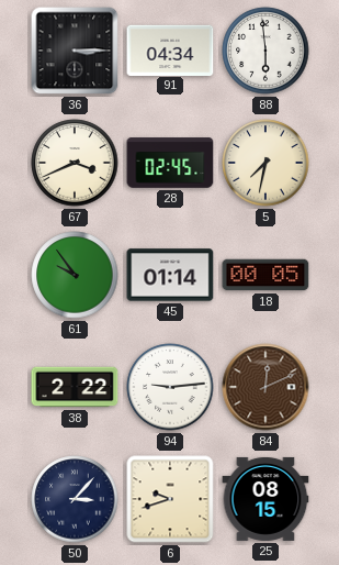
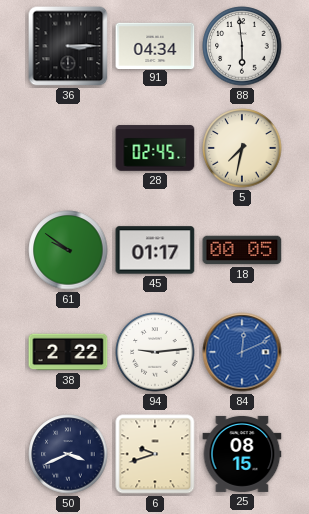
67: 3:41 -> none (75, 163)
61: 9:54 -> 9:51 (68, 250)
45: 01:14 -> 01:17 (155, 250)
84 dial: brown -> blue (242, 352)
50: 3:07 -> 3:41 (68, 454)
